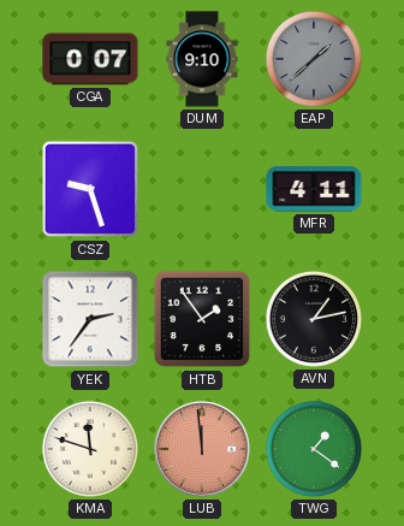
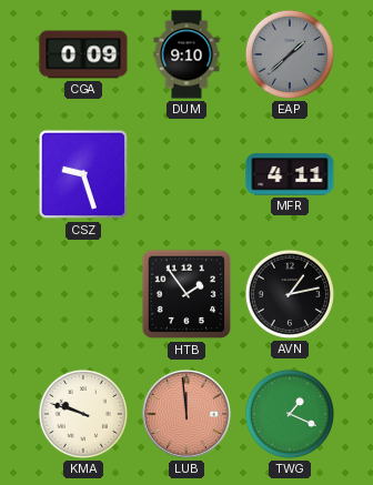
CGA: 0:07 -> 0:09 (83, 54)
YEK: 2:36 -> none (90, 319)
KMA: 11:48 -> 9:48 (83, 414)
TWG: 1:21 -> 1:19 (290, 414)
